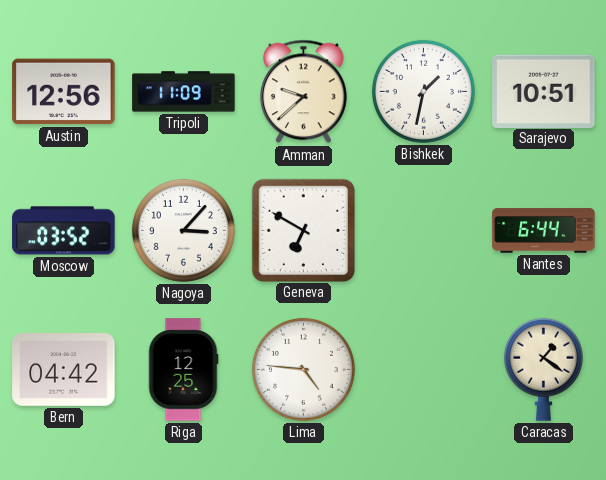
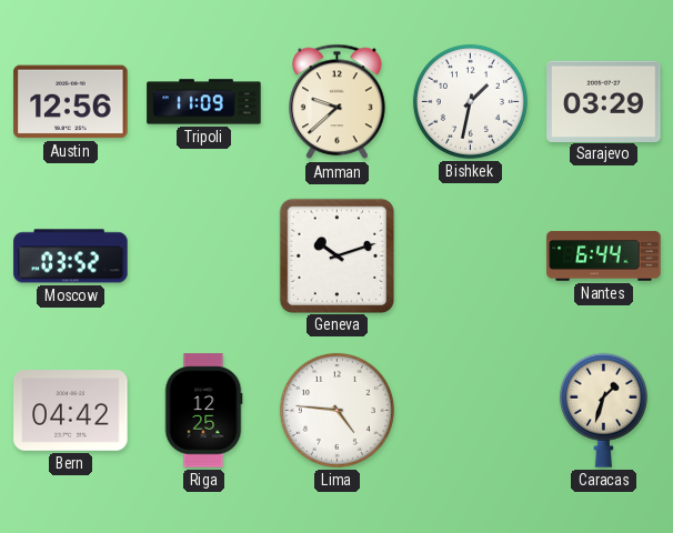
Sarajevo: 10:51 -> 03:29 (604, 101)
Nagoya: 3:07 -> none (183, 230)
Geneva: 6:50 -> 10:12 (336, 255)
Caracas: 1:21 -> 1:33 (603, 410)
